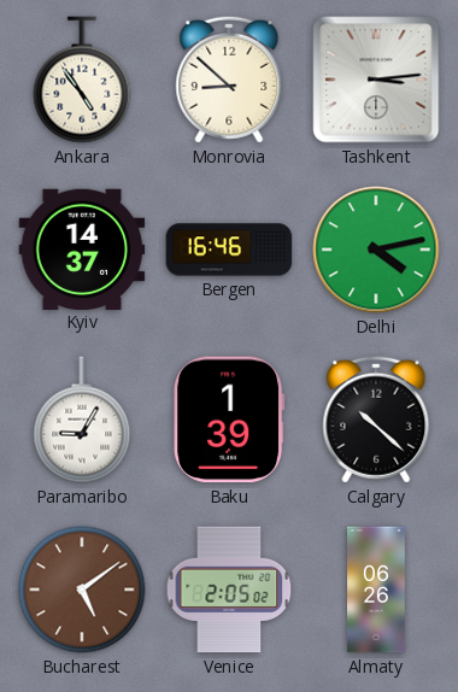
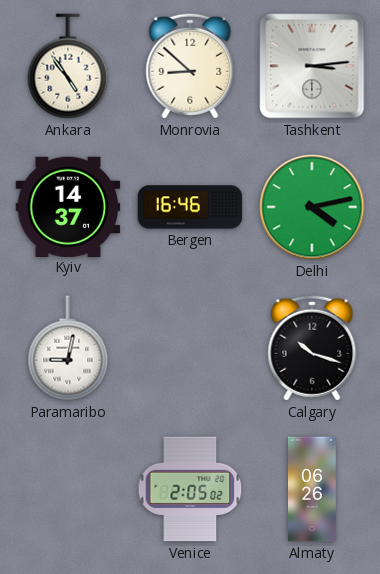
Paramaribo: 9:05 -> 9:02 (68, 348)
Baku: 1:39 -> none (229, 420)
Calgary: 10:22 -> 10:18 (312, 348)
Bucharest: 5:09 -> none (82, 590)
